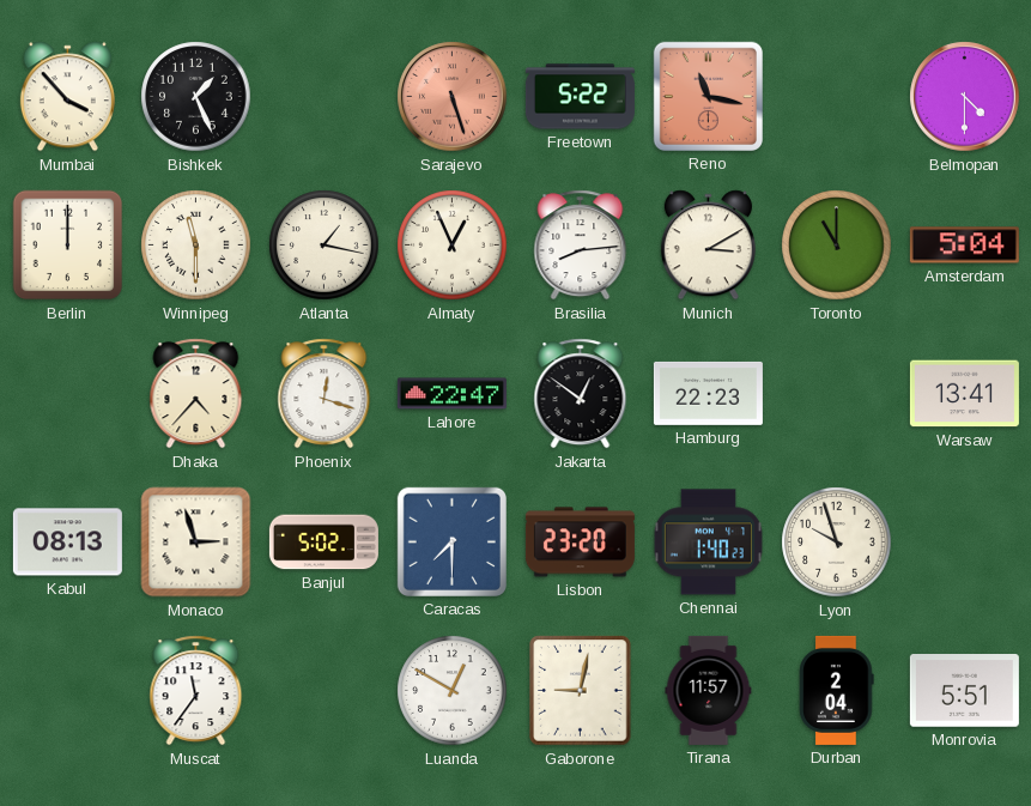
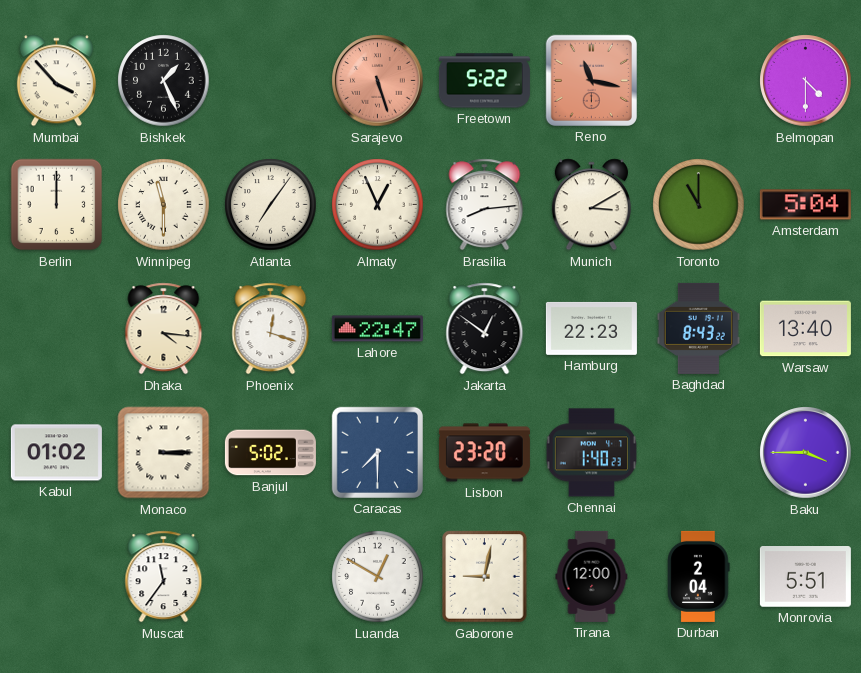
Atlanta: 1:17 -> 7:06 (271, 205)
Dhaka: 4:37 -> 4:16 (164, 329)
Baghdad: none -> 8:43 (698, 328)
Warsaw: 13:41 -> 13:40 (805, 329)
Kabul: 08:13 -> 01:02 (56, 453)
Monaco: 2:57 -> 3:15 (164, 453)
Lyon: 9:57 -> none (837, 543)
Baku: none -> 3:45 (806, 453)
Tirana: 11:57 -> 12:00 (592, 576)
